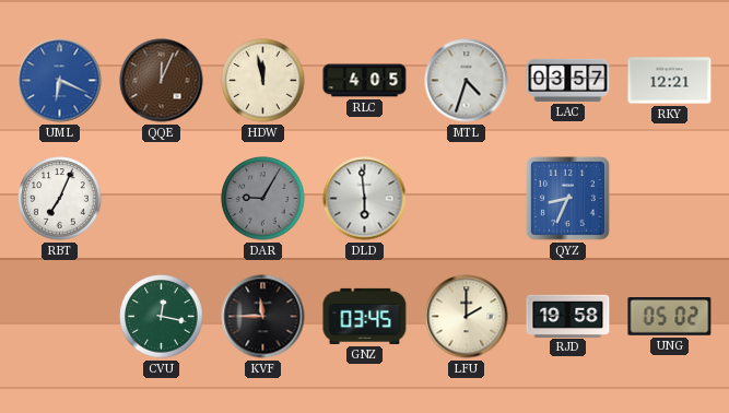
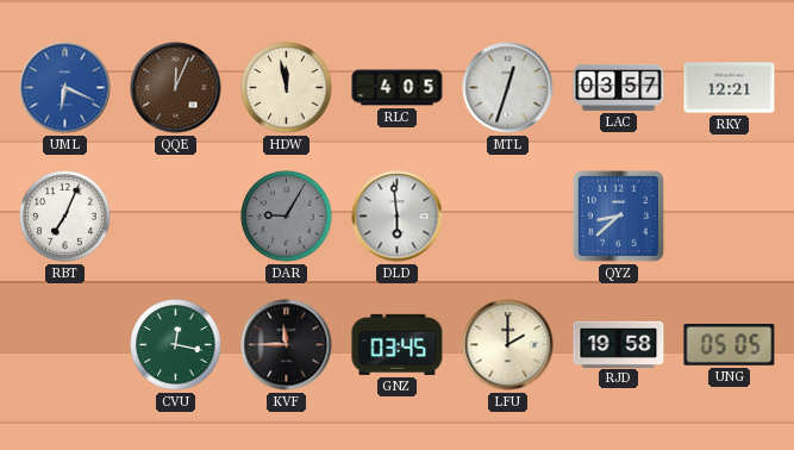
MTL: 4:33 -> 12:33 (508, 88)
QYZ: 8:34 -> 8:38 (618, 215)
UNG: 05:02 -> 05:05 (730, 345)
